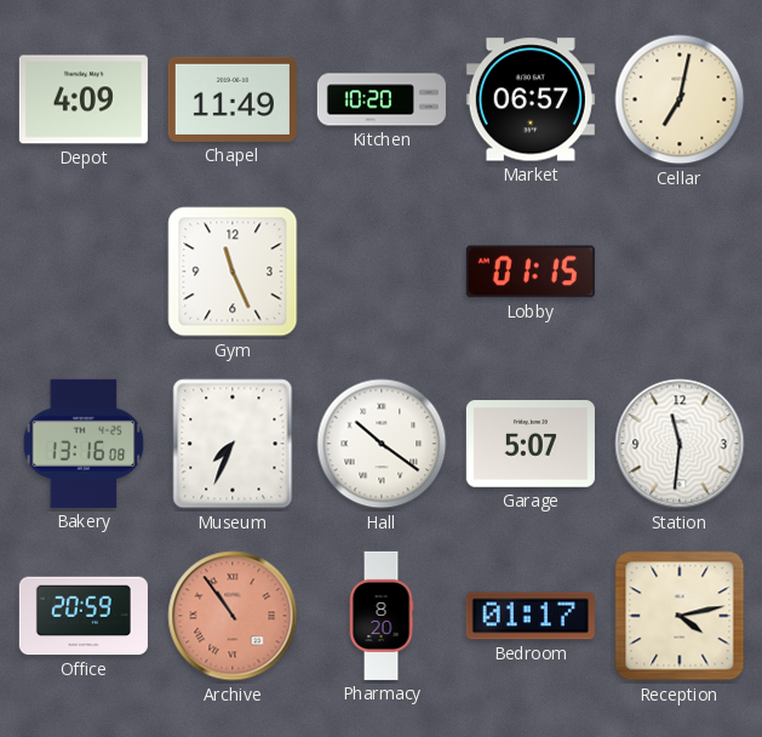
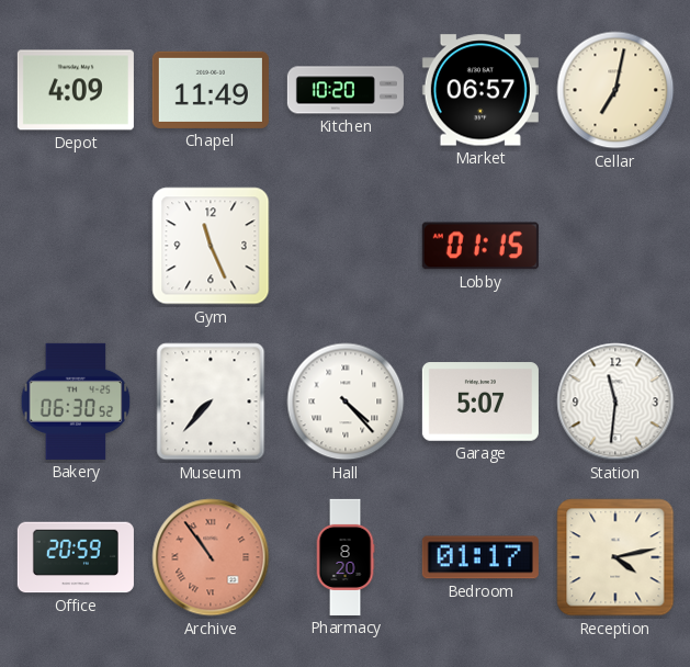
Bakery: 13:16 -> 06:30 (76, 402)
Museum: 7:34 -> 7:37 (211, 402)
Hall: 10:21 -> 4:23 (346, 402)
